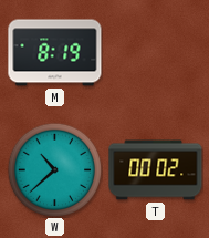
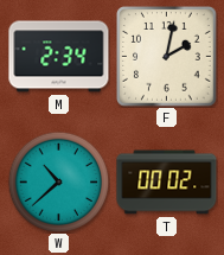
M: 8:19 -> 2:34 (59, 57)
F: none -> 2:02 (167, 57)
